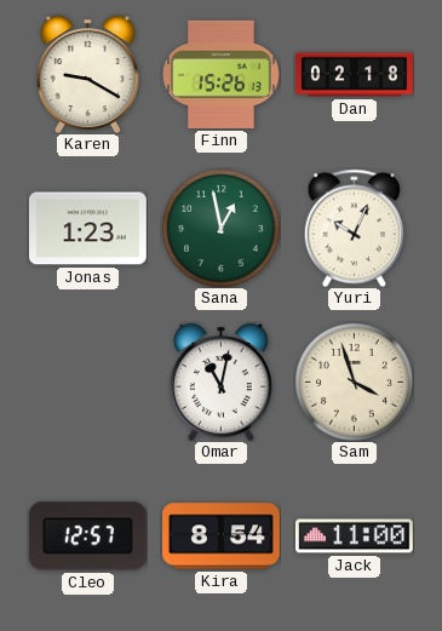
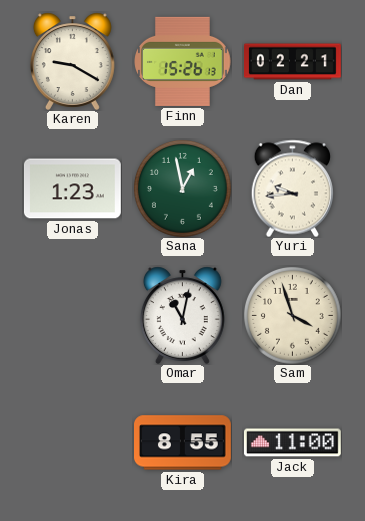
Dan: 02:18 -> 02:21 (293, 62)
Yuri: 10:04 -> 9:44 (292, 188)
Cleo: 12:57 -> none (87, 537)
Kira: 8:54 -> 8:55 (183, 443)
